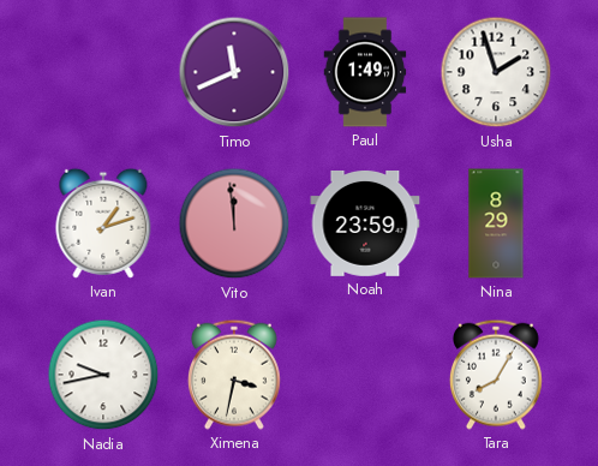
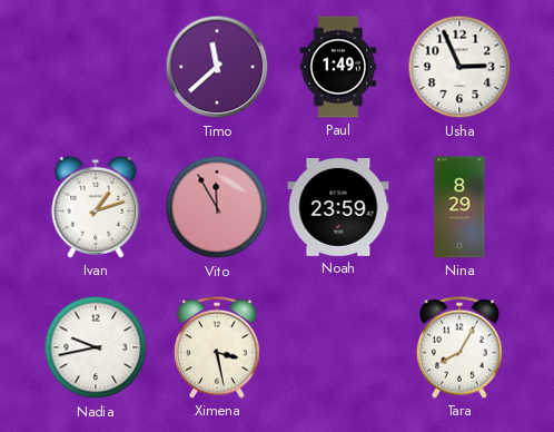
Timo: 11:41 -> 11:38 (217, 67)
Usha: 1:57 -> 2:56 (459, 67)
Vito: 11:59 -> 11:55 (217, 207)
Ximena: 3:32 -> 3:28 (217, 347)
